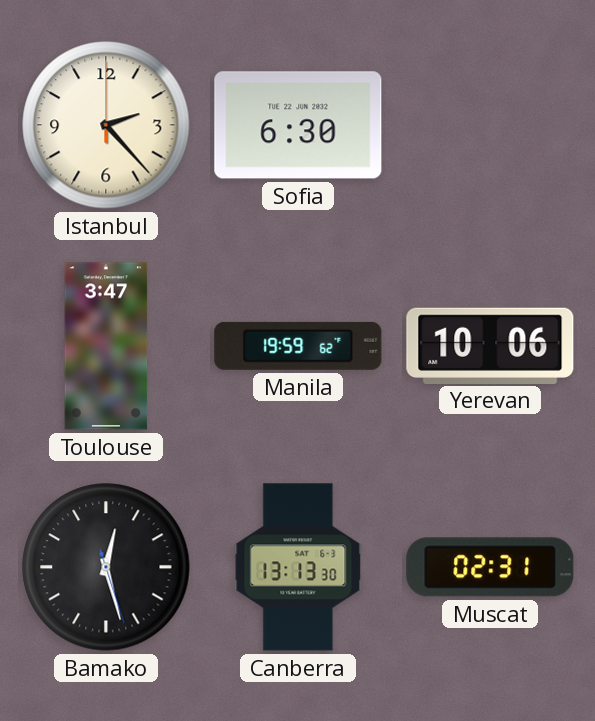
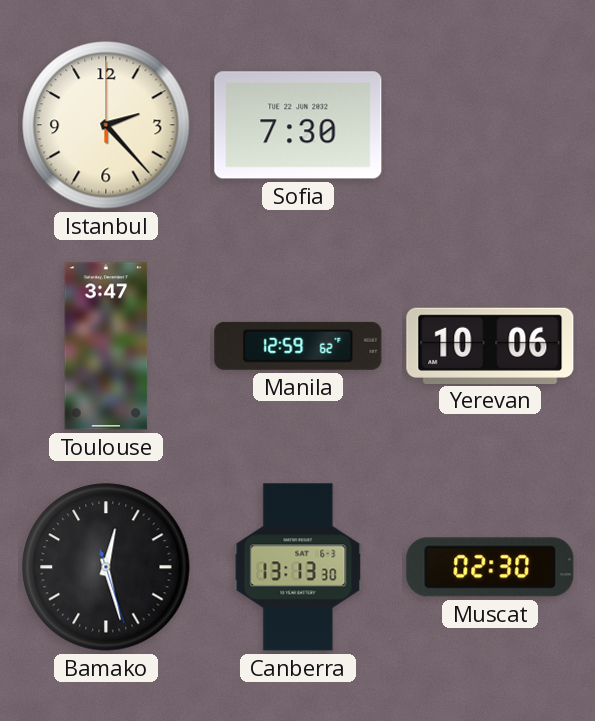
Sofia: 6:30 -> 7:30 (298, 125)
Manila: 19:59 -> 12:59 (298, 346)
Muscat: 02:31 -> 02:30 (490, 567)
